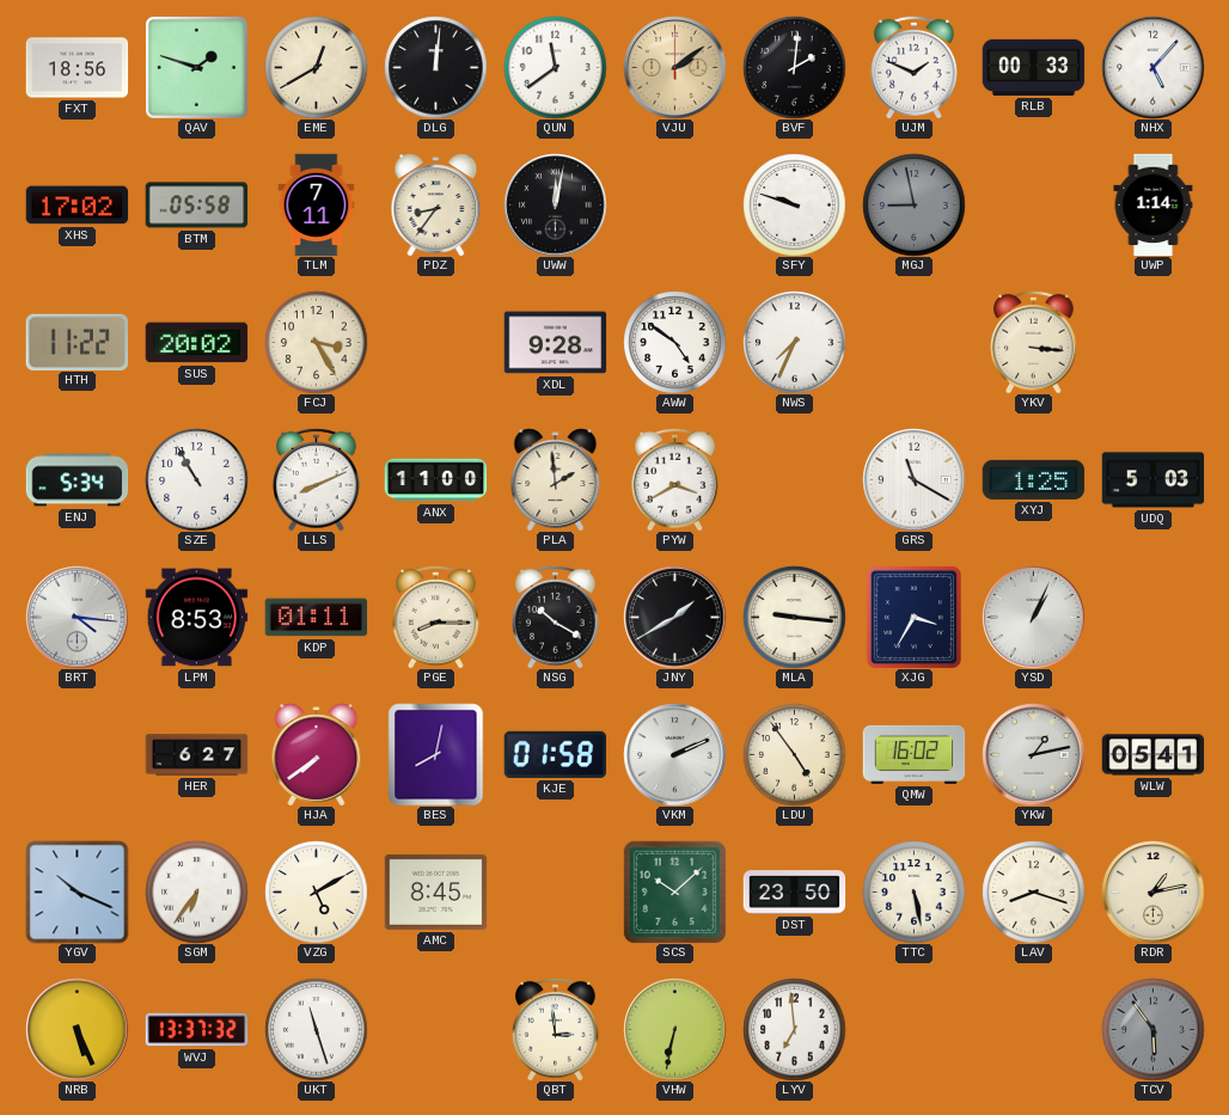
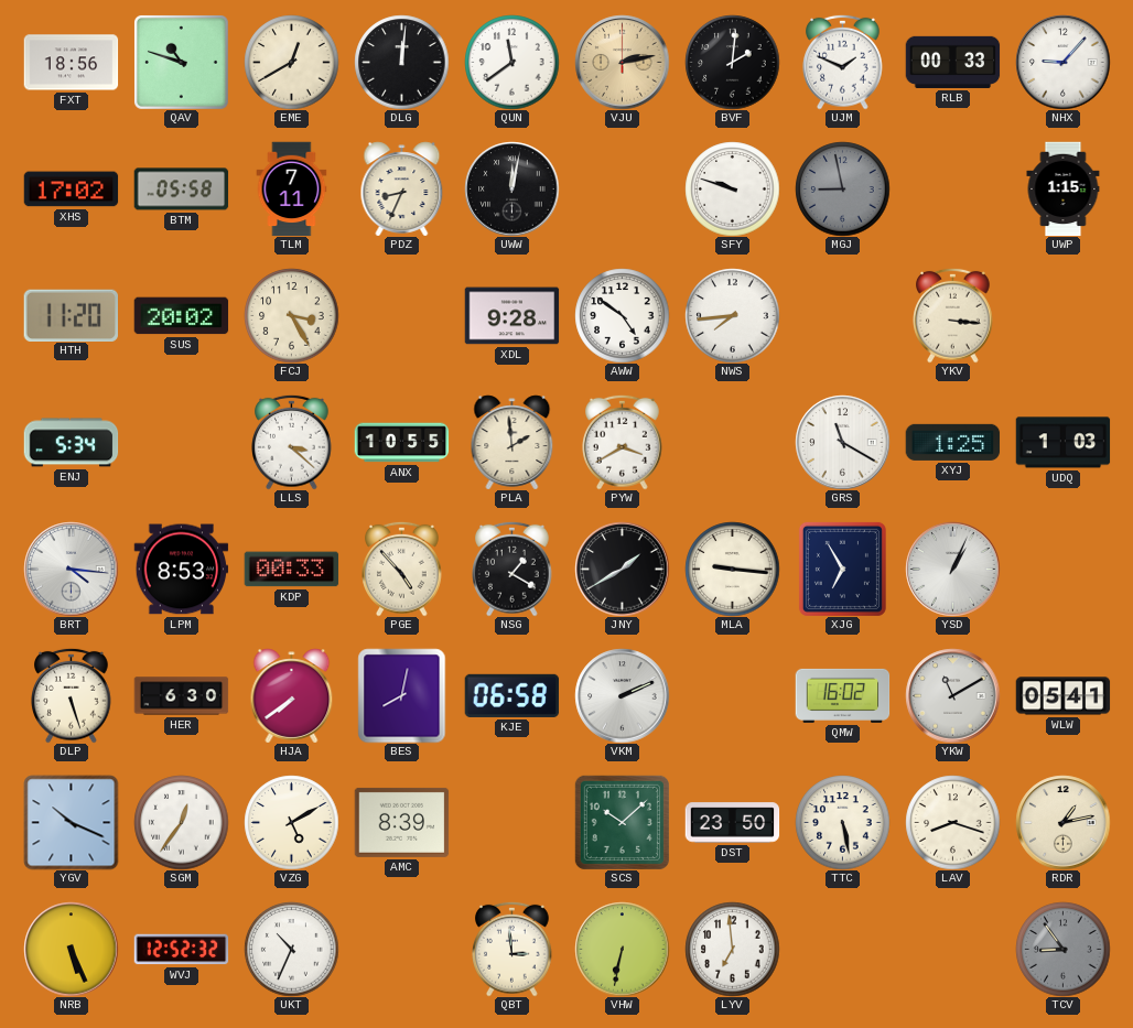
QAV: 1:48 -> 10:48 (181, 62)
VJU: 2:09 -> 2:13 (622, 62)
NHX: 5:07 -> 9:07 (1062, 62)
PDZ: 8:36 -> 8:34 (402, 188)
UWP: 1:14 -> 1:15 (1064, 188)
HTH: 11:22 -> 11:20 (71, 315)
NWS: 7:34 -> 7:44 (732, 315)
SZE: 10:55 -> none (196, 479)
LLS: 8:11 -> 3:22 (292, 442)
ANX: 11:00 -> 10:55 (401, 443)
UDQ: 5:03 -> 1:03 (1062, 443)
KDP: 01:11 -> 00:33 (291, 570)
PGE: 8:15 -> 4:53 (402, 569)
NSG: 10:20 -> 1:20 (512, 569)
XJG: 3:35 -> 6:55 (842, 569)
DLP: none -> 5:27 (72, 695)
HER: 6:27 -> 6:30 (181, 696)
KJE: 01:58 -> 06:58 (511, 695)
LDU: 4:54 -> none (794, 754)
YKW: 1:13 -> 11:10 (952, 695)
SGM: 6:36 -> 12:36 (181, 822)
AMC: 8:45 -> 8:39 (401, 822)
WVJ: 13:37 -> 12:52 (181, 950)
UKT: 11:27 -> 10:34 (291, 949)
TCV: 5:54 -> 8:54 (1062, 949)
